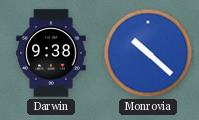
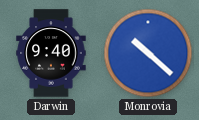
Darwin: 9:38 -> 9:40 (51, 53)
